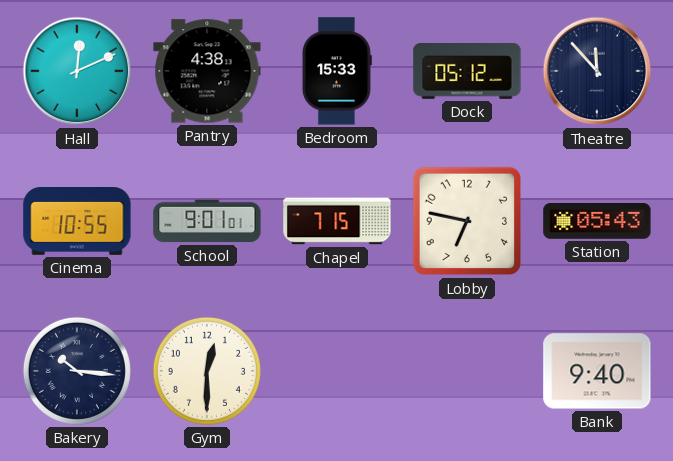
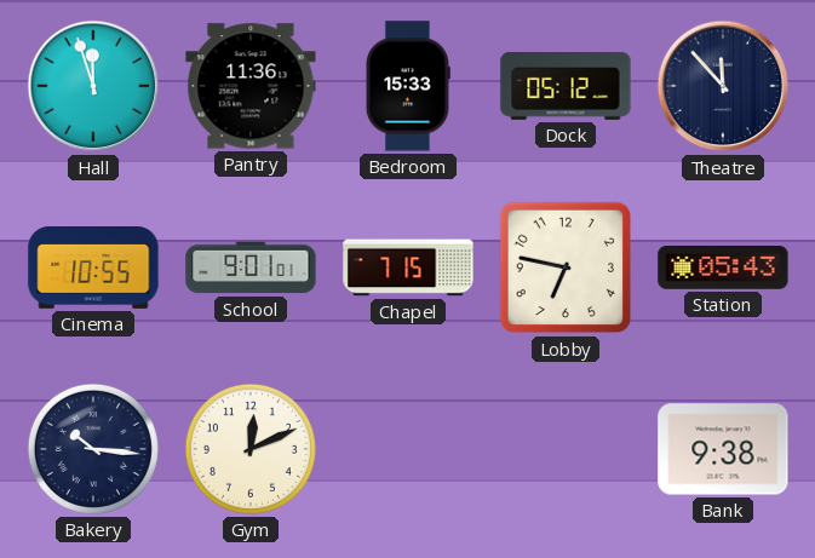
Hall: 12:11 -> 11:57 (93, 86)
Pantry: 4:38 -> 11:36 (251, 86)
Gym: 12:30 -> 12:11 (251, 449)
Bank: 9:40 -> 9:38 (723, 449)
